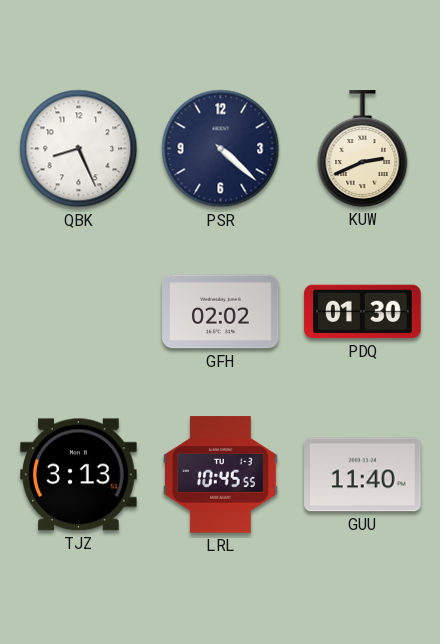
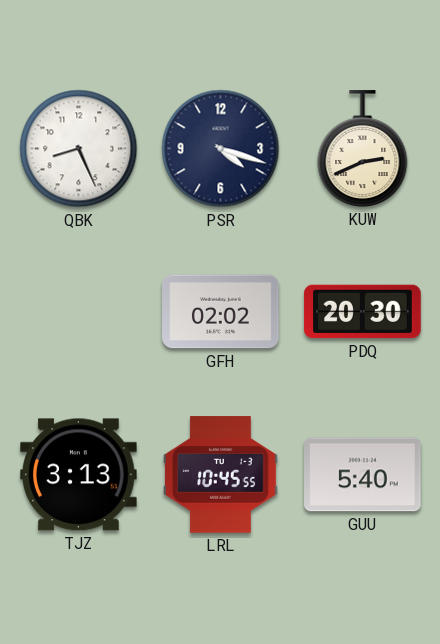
PSR: 4:22 -> 4:18 (221, 149)
PDQ: 01:30 -> 20:30 (363, 312)
GUU: 11:40 -> 5:40 (363, 475)
